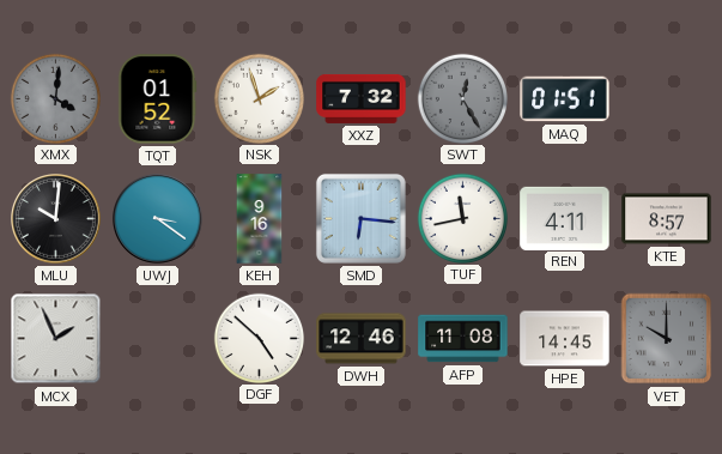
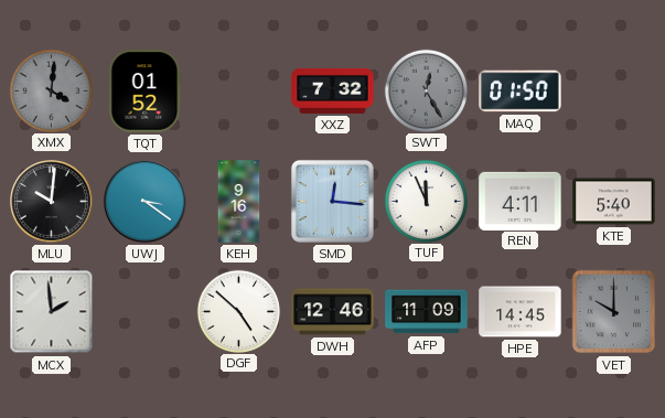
NSK: 1:57 -> none (259, 98)
MAQ: 01:51 -> 01:50 (521, 92)
SMD: 6:16 -> 12:16 (332, 201)
TUF: 11:43 -> 11:56 (426, 201)
KTE: 8:57 -> 5:40 (614, 202)
MCX: 1:56 -> 1:59 (52, 312)
AFP: 11:08 -> 11:09 (427, 312)
